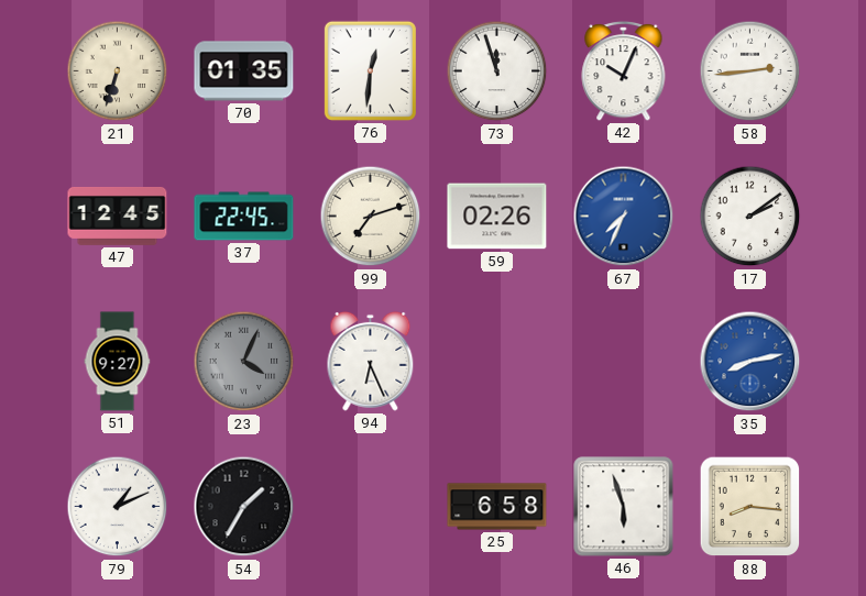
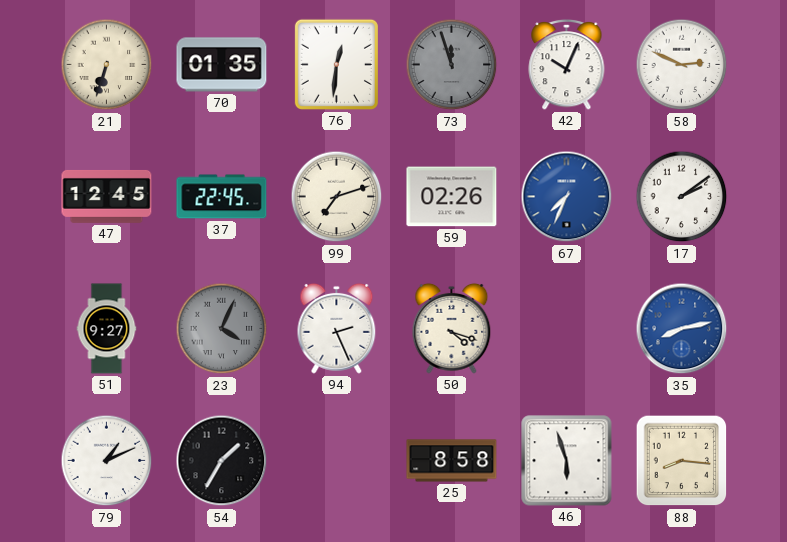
73 dial: white -> grey (452, 65)
58: 2:44 -> 2:49 (682, 65)
94: 6:26 -> 2:26 (337, 328)
50: none -> 4:18 (452, 328)
25: 6:58 -> 8:58 (452, 461)
